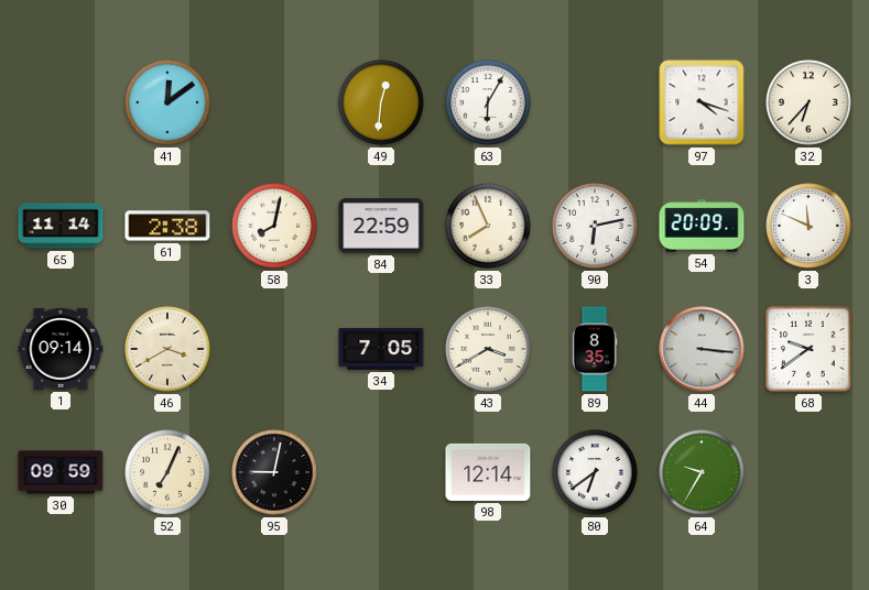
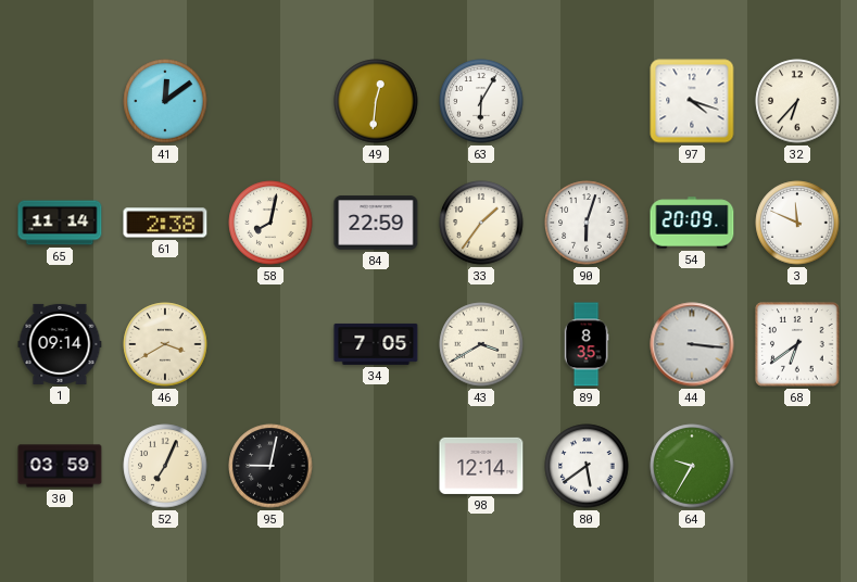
33: 7:56 -> 1:36 (481, 223)
90: 6:13 -> 6:03 (587, 223)
68: 9:39 -> 6:39 (797, 344)
30: 09:59 -> 03:59 (60, 466)
80: 6:39 -> 5:39 (587, 466)
